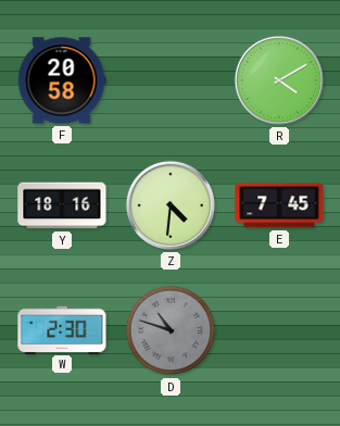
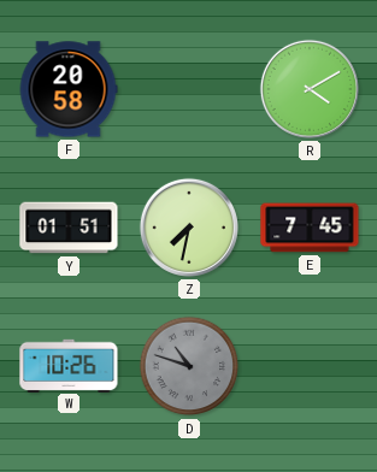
Y: 18:16 -> 01:51 (69, 228)
Z: 4:31 -> 7:32 (189, 228)
W: 2:30 -> 10:26 (69, 365)
